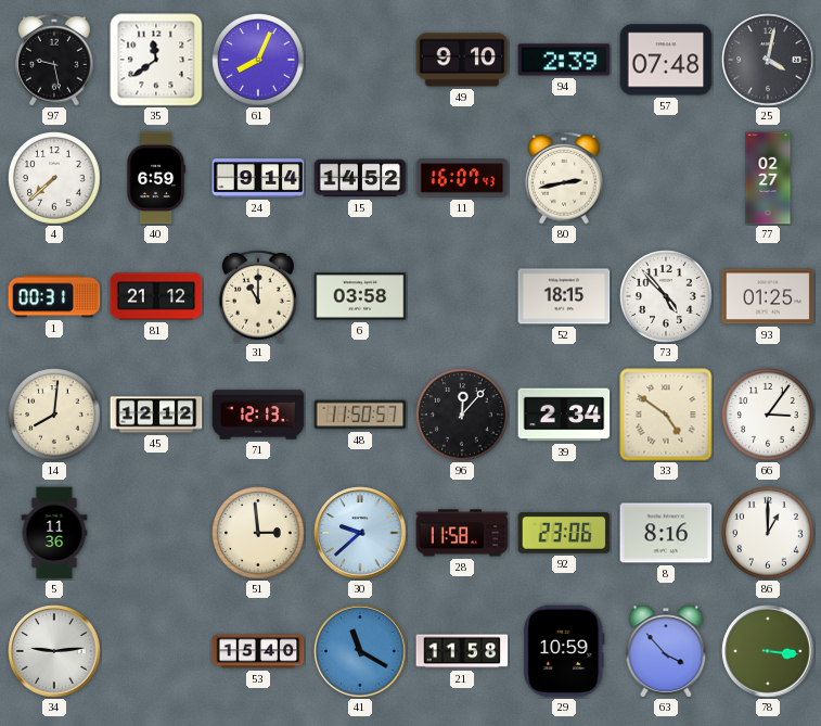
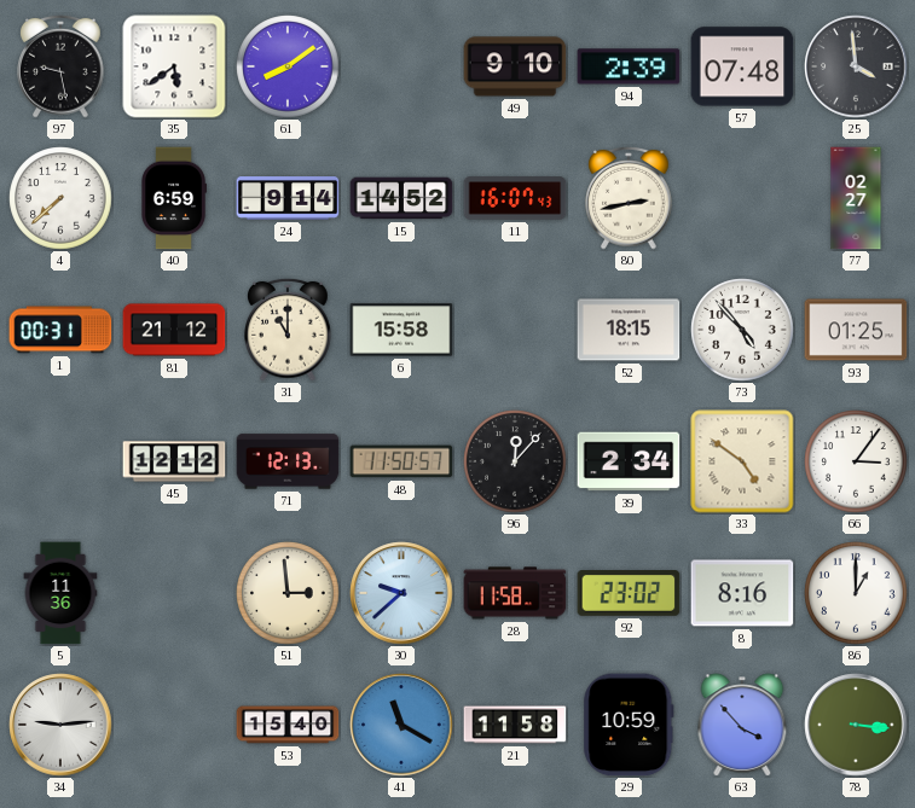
35: 11:39 -> 5:39 (174, 66)
61: 8:04 -> 8:09 (288, 66)
25: 4:02 -> 3:59 (856, 66)
6: 03:58 -> 15:58 (401, 330)
14: 8:01 -> none (54, 415)
92: 23:06 -> 23:02 (629, 594)
